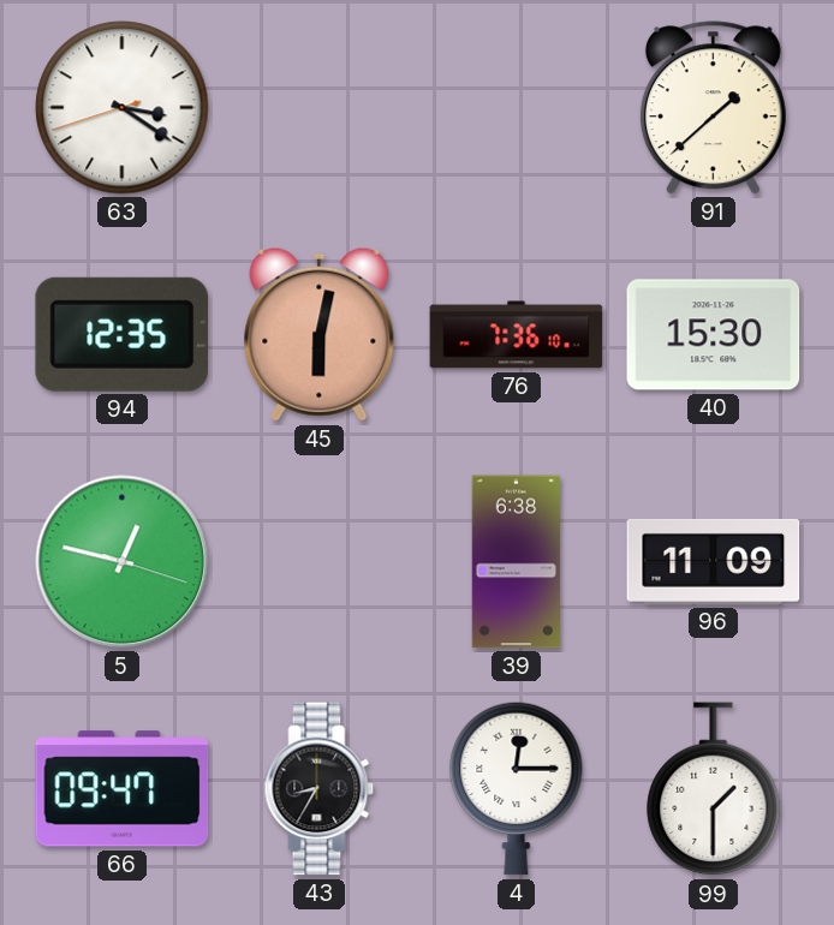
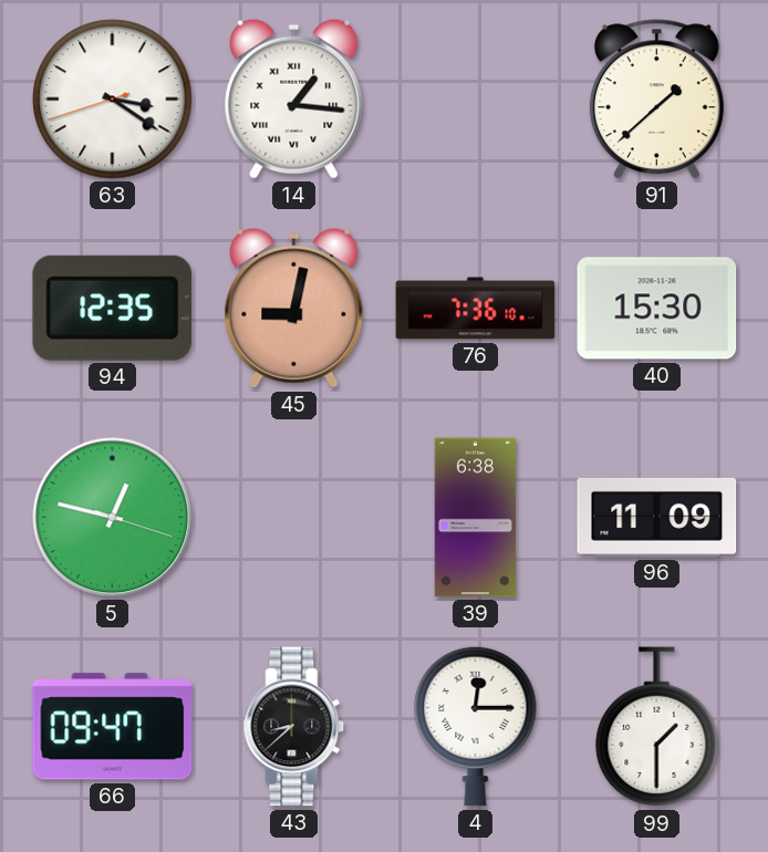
14: none -> 1:16 (294, 98)
45: 6:02 -> 9:02 (294, 308)
43: 8:35 -> 8:38 (294, 727)
